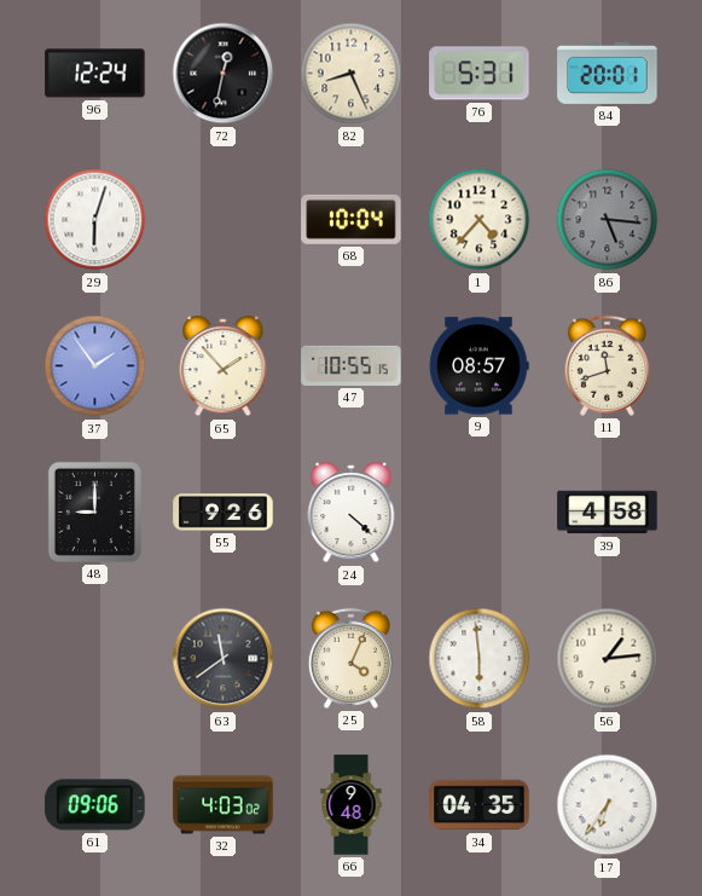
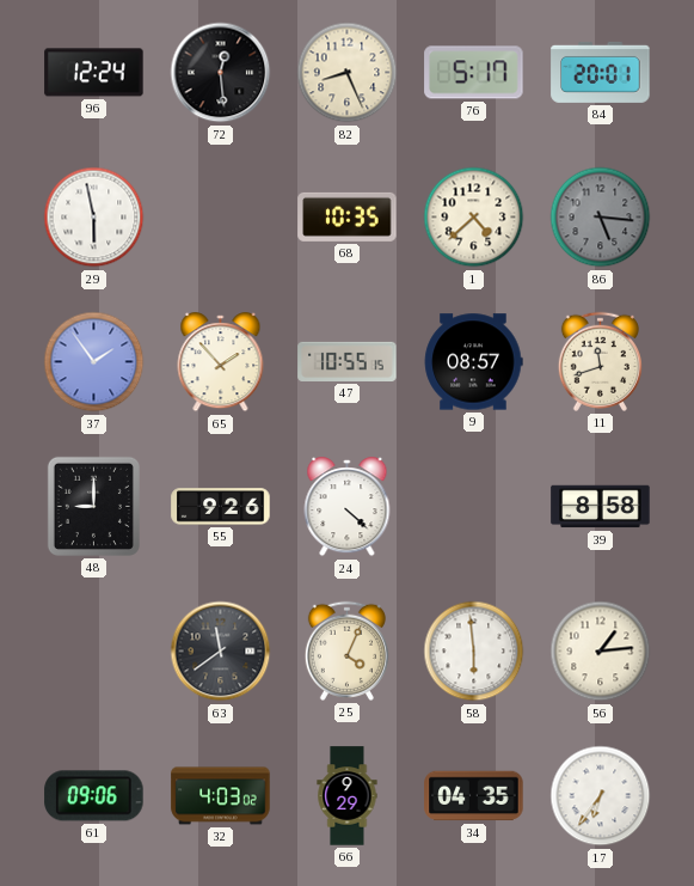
72: 12:32 -> 12:29 (221, 73)
76: 5:31 -> 5:17 (474, 73)
29: 6:03 -> 5:58 (94, 218)
68: 10:04 -> 10:35 (348, 216)
1: 4:37 -> 4:38 (474, 218)
39: 4:58 -> 8:58 (601, 507)
66: 9:48 -> 9:29 (348, 796)
